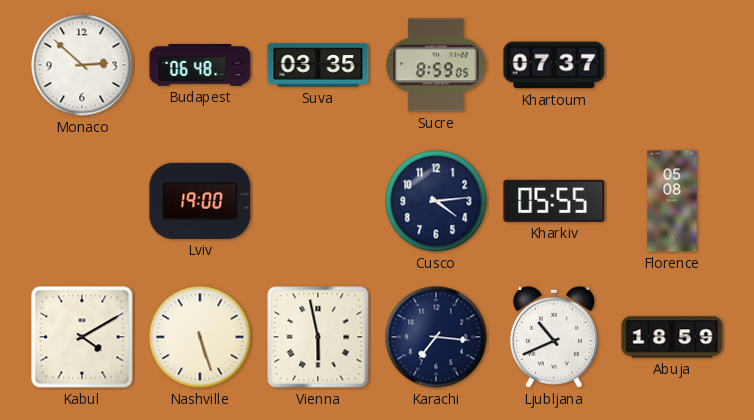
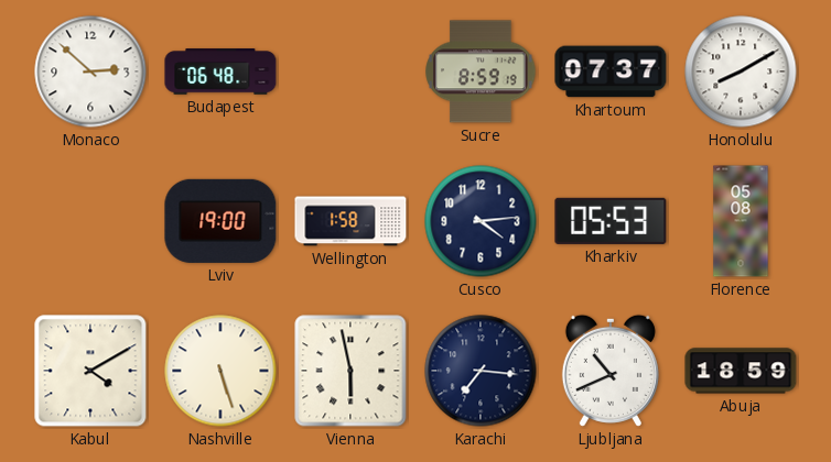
Suva: 03:35 -> none (318, 65)
Sucre: 8:59:05 -> 8:59:19 (481, 71)
Honolulu: none -> 8:10 (741, 71)
Wellington: none -> 1:58 (350, 221)
Kharkiv: 05:55 -> 05:53 (611, 221)
